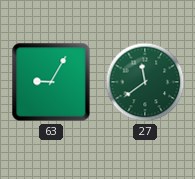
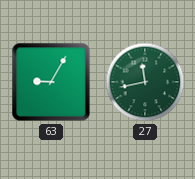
27: 11:39 -> 11:43 (145, 82)
